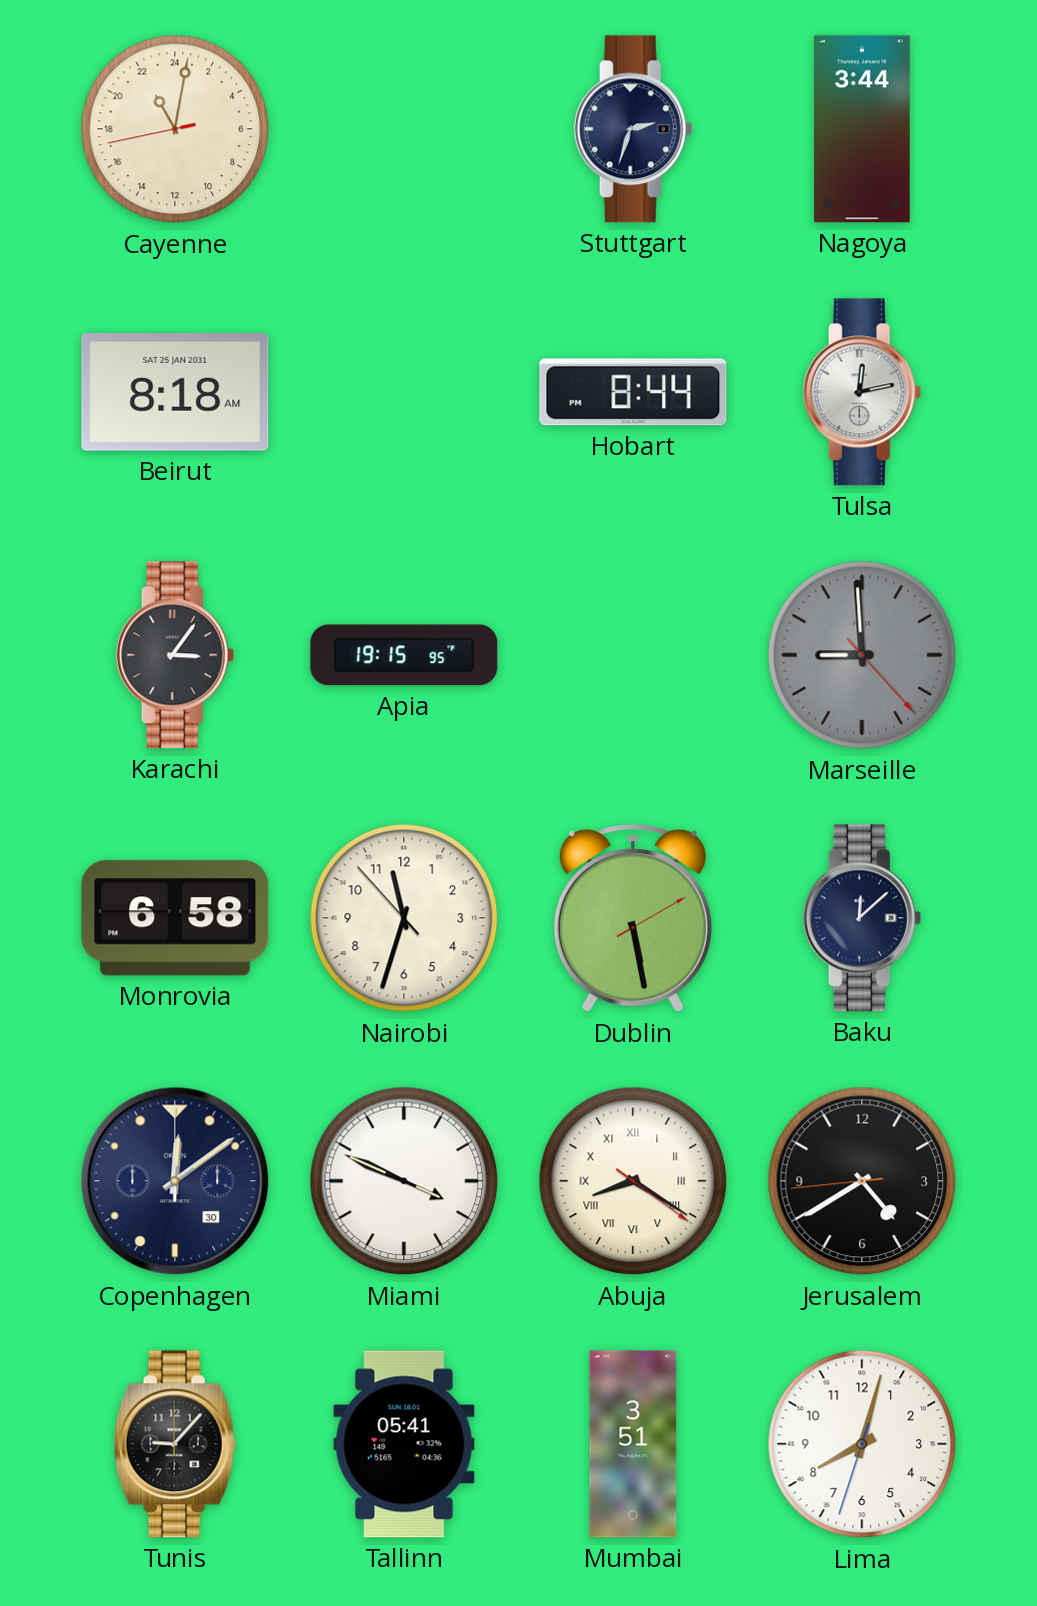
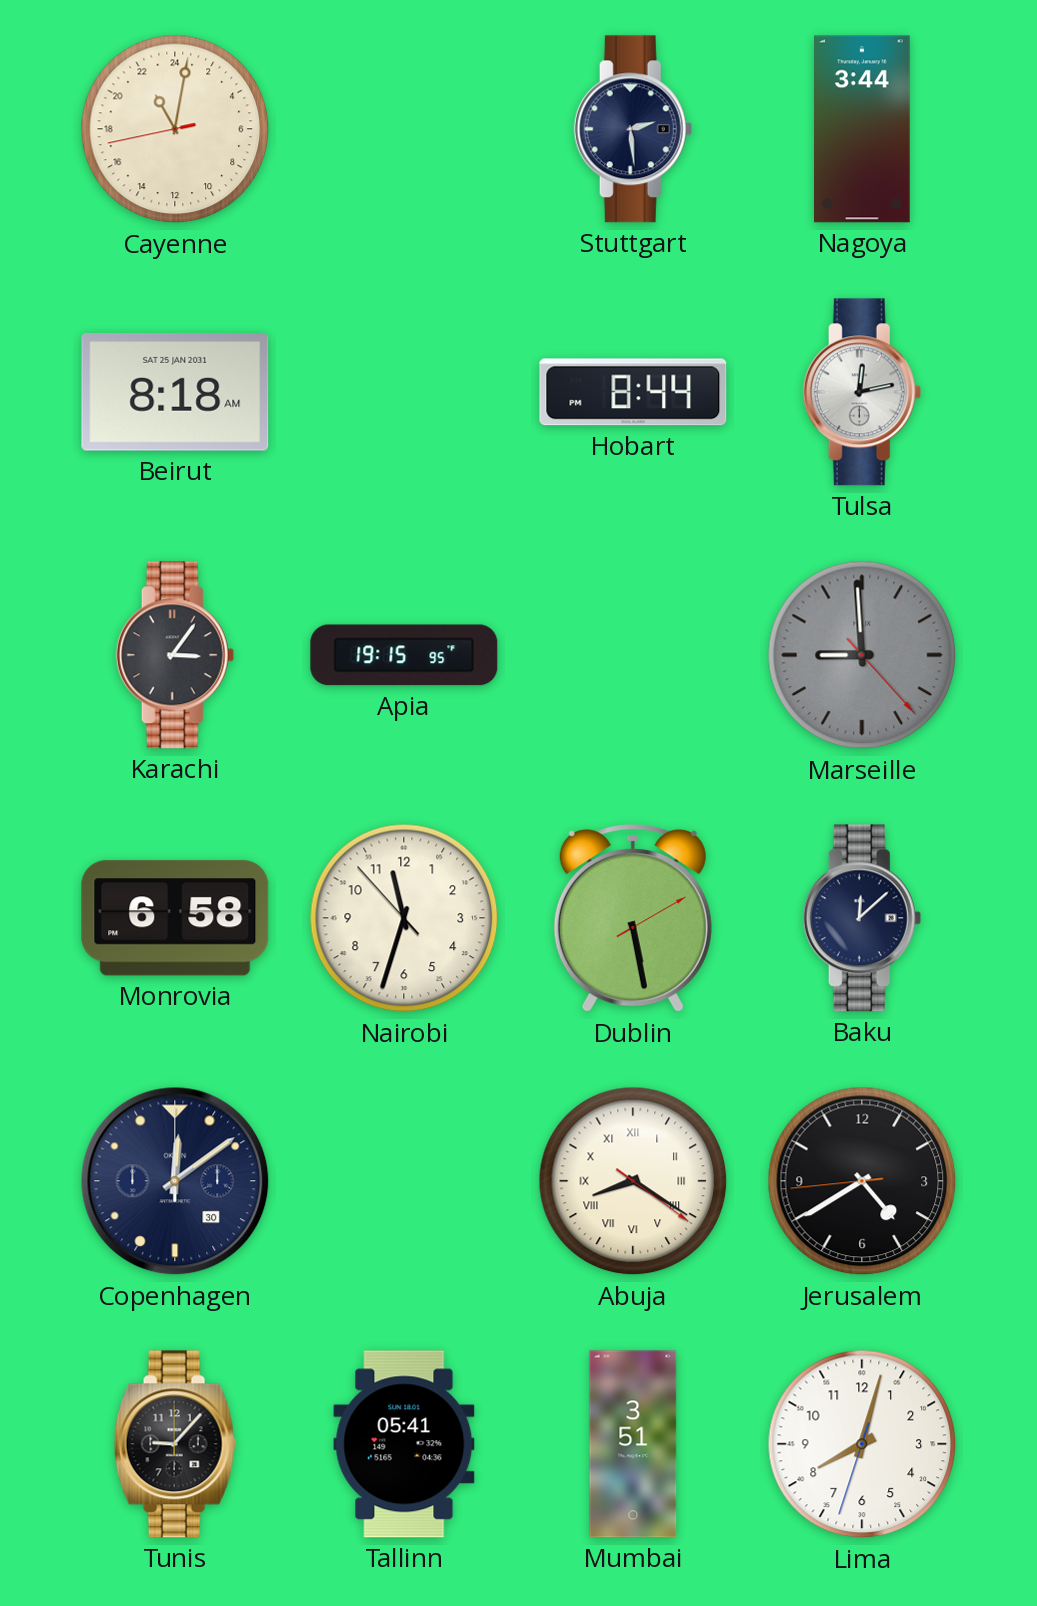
Stuttgart: 2:33 -> 2:29 (633, 129)
Miami: 3:49 -> none (404, 1181)
